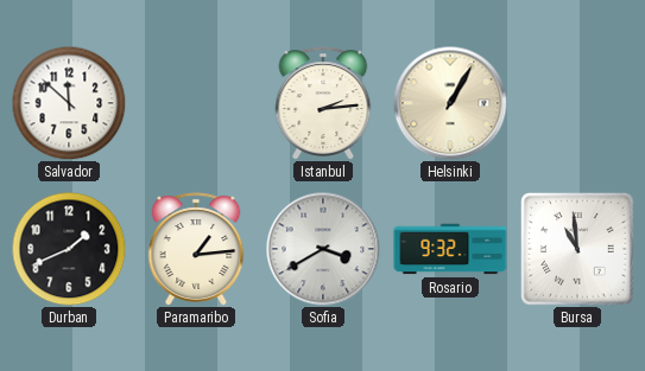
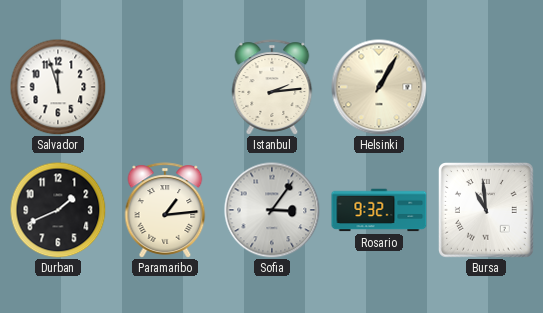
Salvador: 11:52 -> 11:57 (58, 87)
Sofia: 3:40 -> 3:06 (272, 210)
